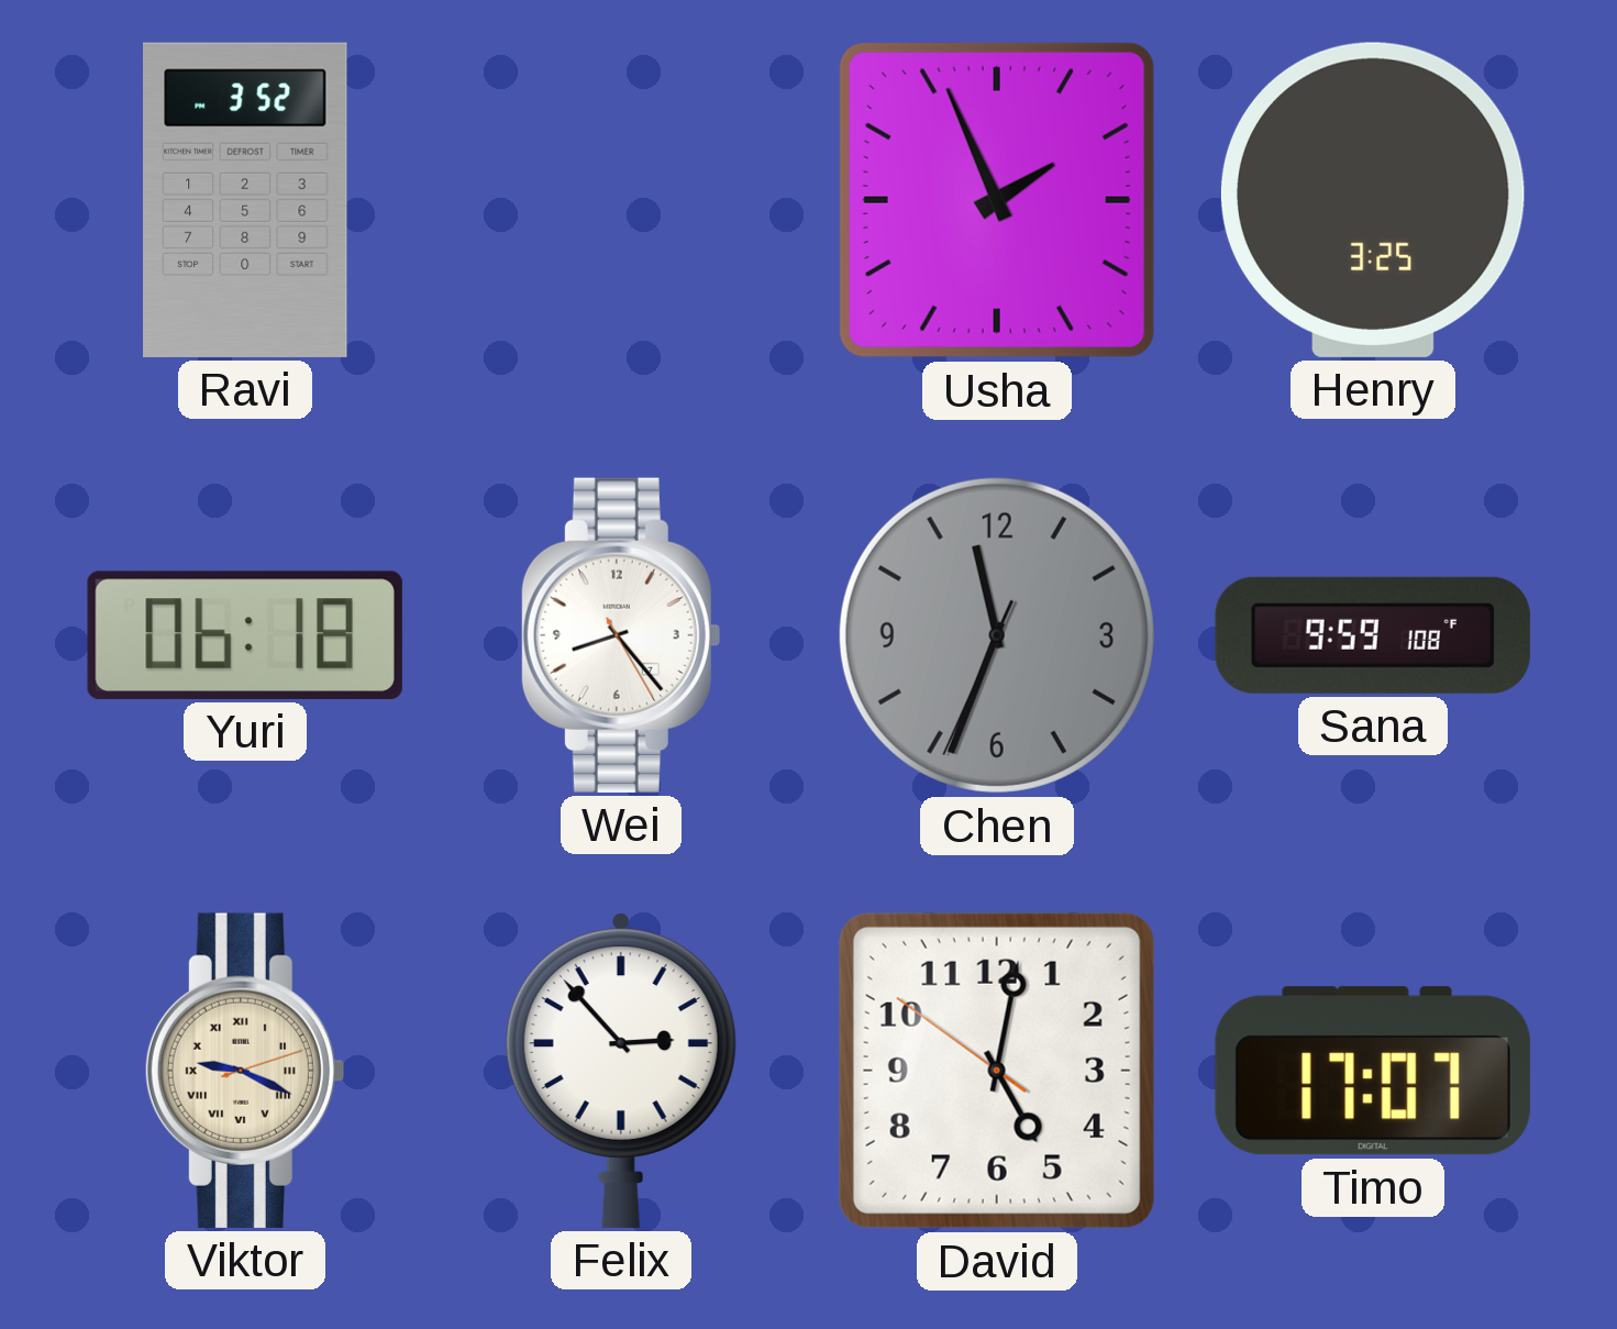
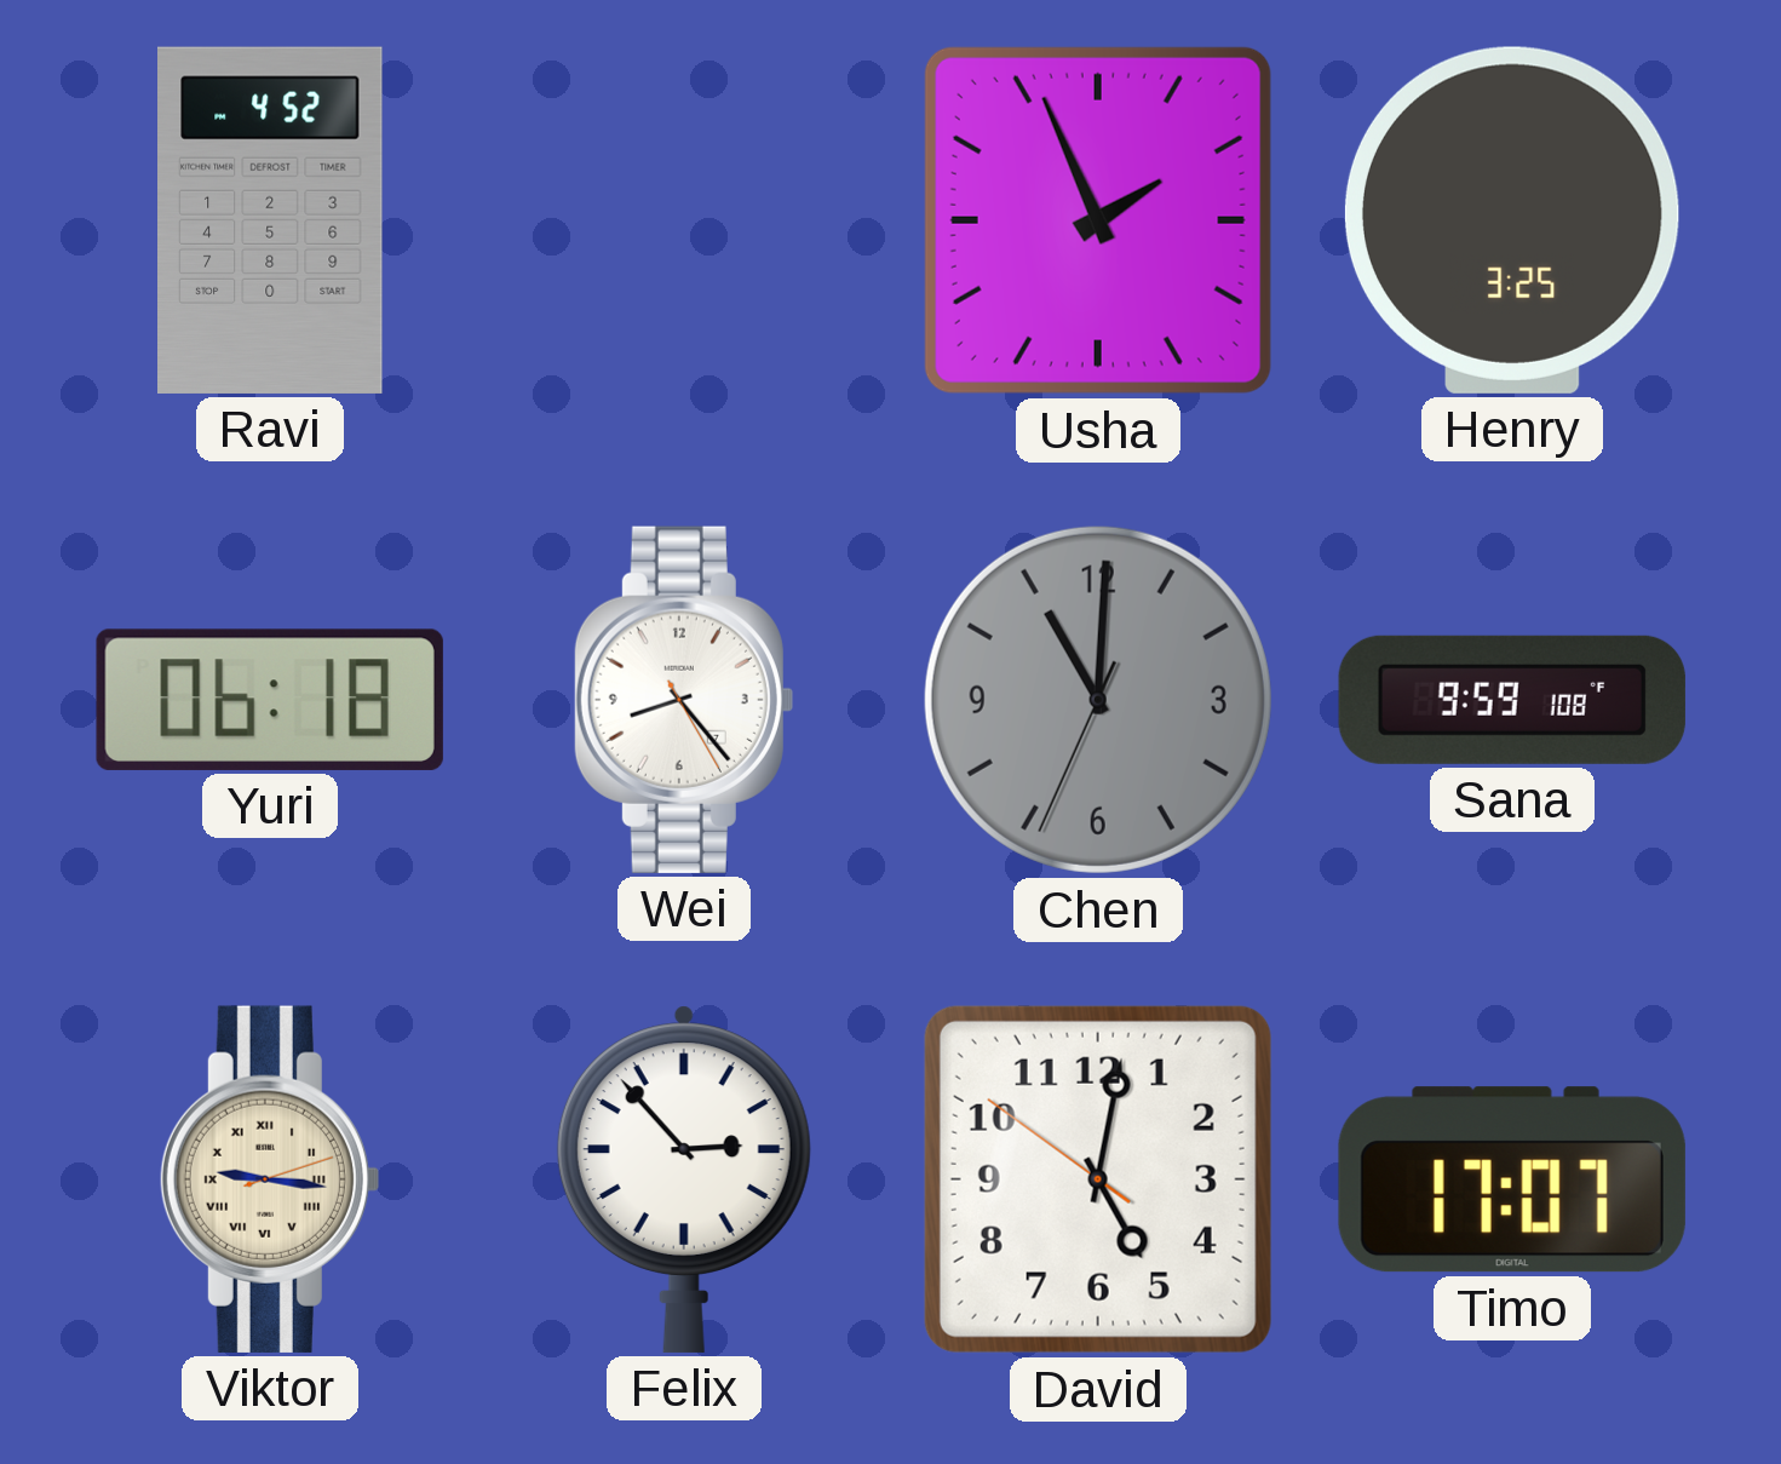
Ravi: 3:52 -> 4:52 (271, 220)
Chen: 11:33 -> 11:00 (1098, 700)
Viktor: 9:19 -> 9:16 (269, 1179)
